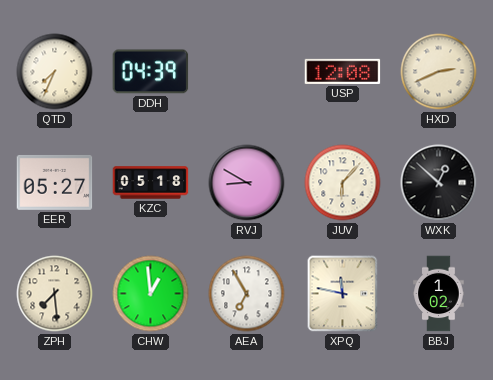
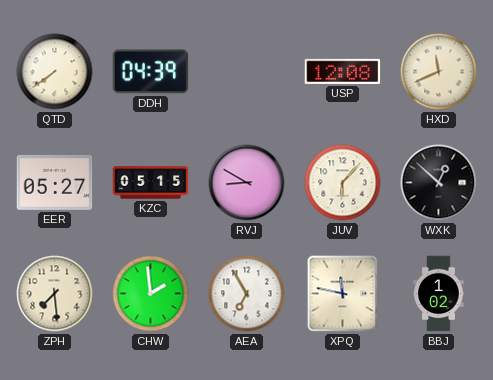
QTD: 7:34 -> 7:39 (55, 72)
HXD: 2:41 -> 11:41 (439, 72)
KZC: 05:18 -> 05:15 (151, 183)
CHW: 12:59 -> 1:59 (151, 294)
